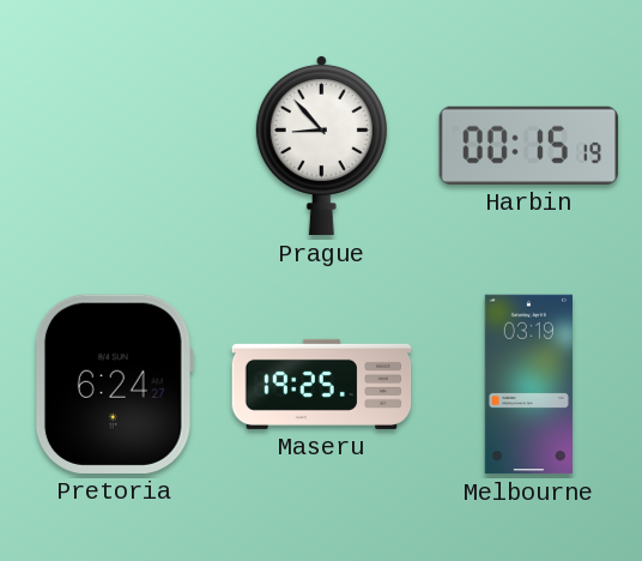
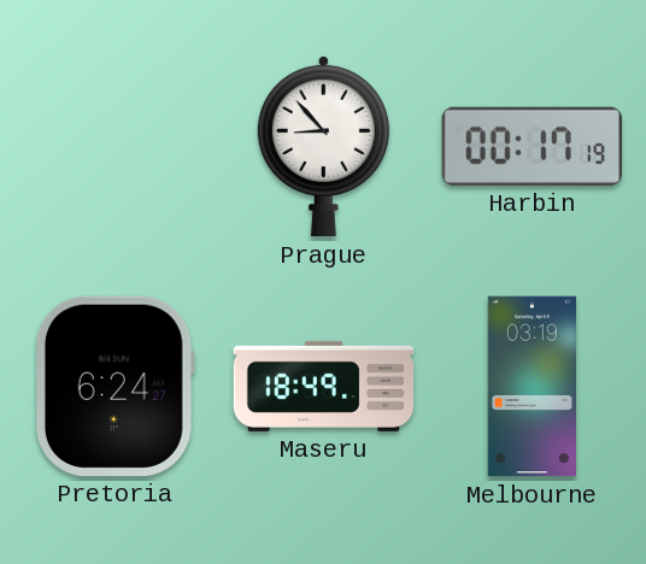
Harbin: 00:15 -> 00:17 (532, 146)
Maseru: 19:25 -> 18:49 (324, 386)
